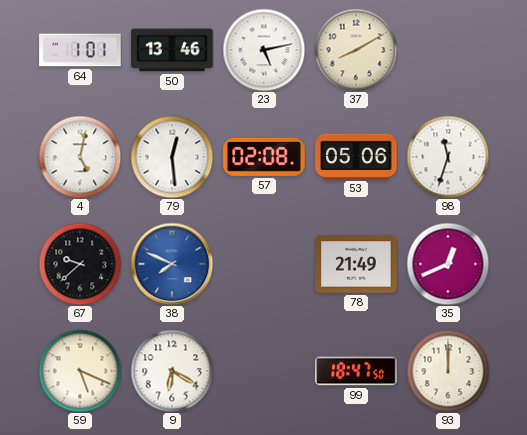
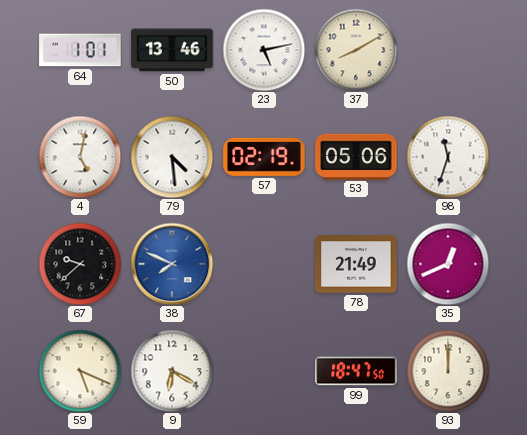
79: 12:29 -> 4:29 (172, 157)
57: 02:08 -> 02:19 (264, 157)
